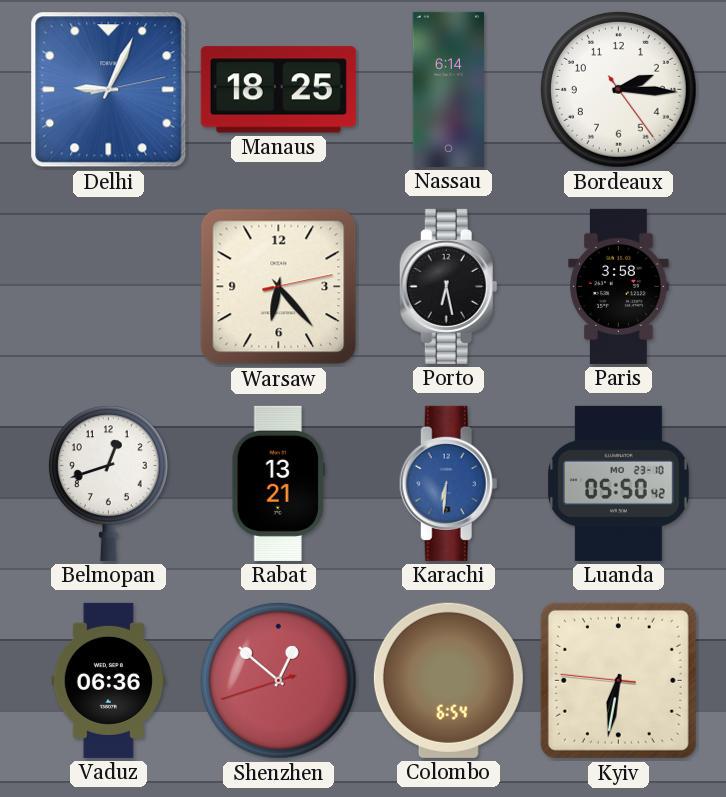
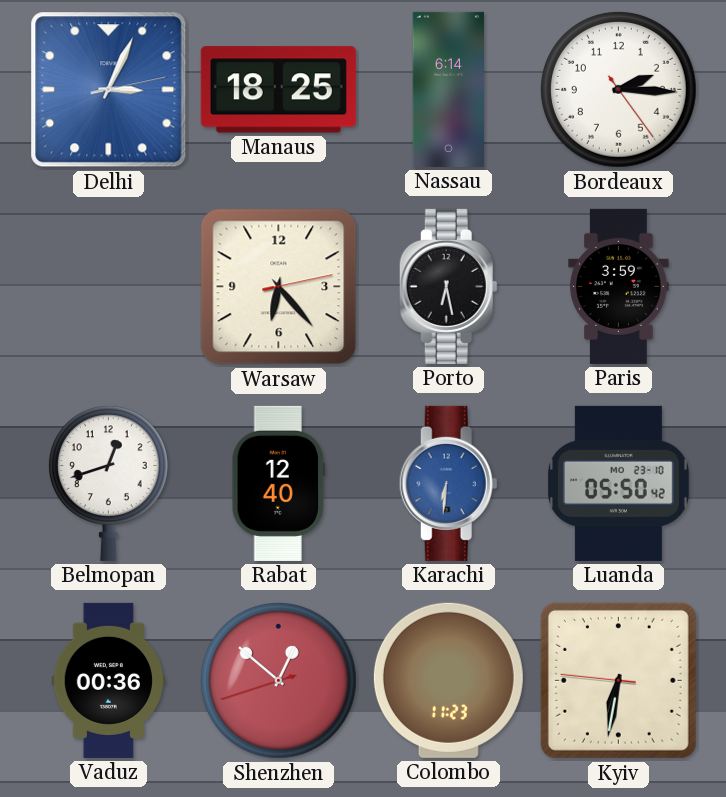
Delhi: 9:04 -> 3:04 (109, 90)
Paris: 3:58 -> 3:59 (619, 286)
Rabat: 13:21 -> 12:40 (278, 483)
Vaduz: 06:36 -> 00:36 (108, 680)
Colombo: 6:54 -> 11:23 (448, 680)
